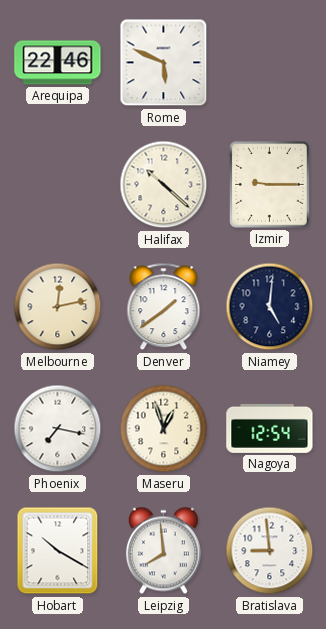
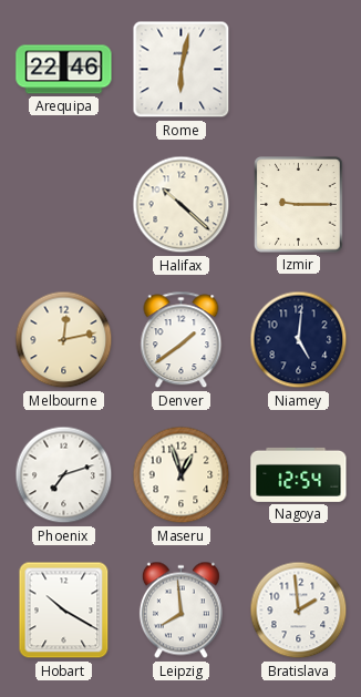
Rome: 5:49 -> 6:02 (182, 70)
Phoenix: 7:17 -> 7:12 (64, 475)
Bratislava: 8:59 -> 1:59 (299, 611)
